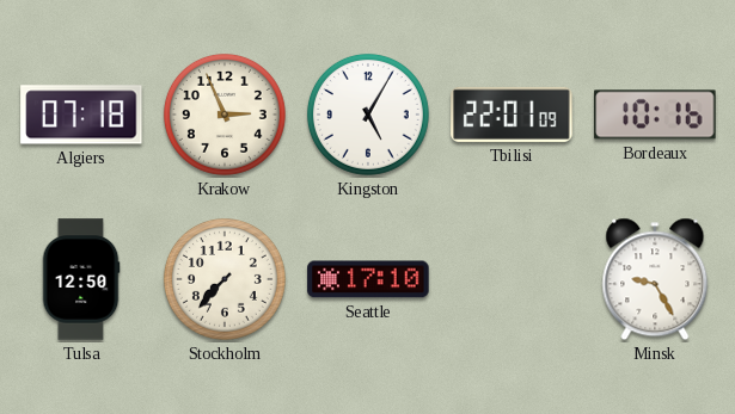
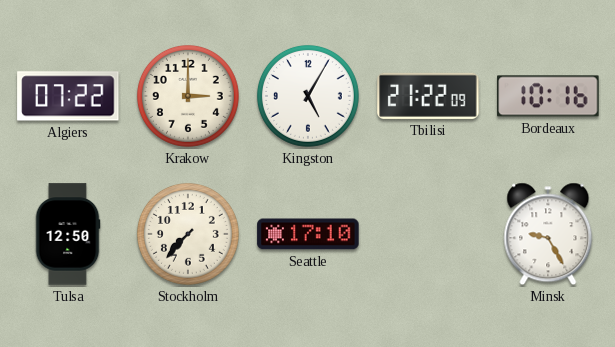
Algiers: 07:18 -> 07:22 (68, 96)
Krakow: 2:56 -> 3:00 (188, 96)
Tbilisi: 22:01 -> 21:22 (428, 96)
